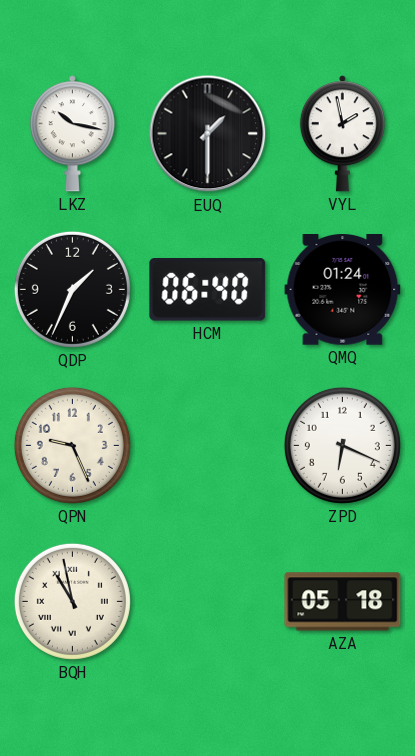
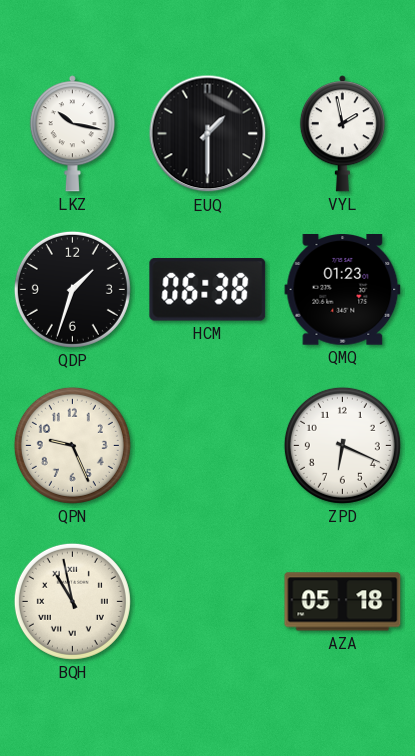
QDP: 1:34 -> 1:33 (72, 289)
HCM: 06:40 -> 06:38 (208, 290)
QMQ: 01:24 -> 01:23 (343, 290)
